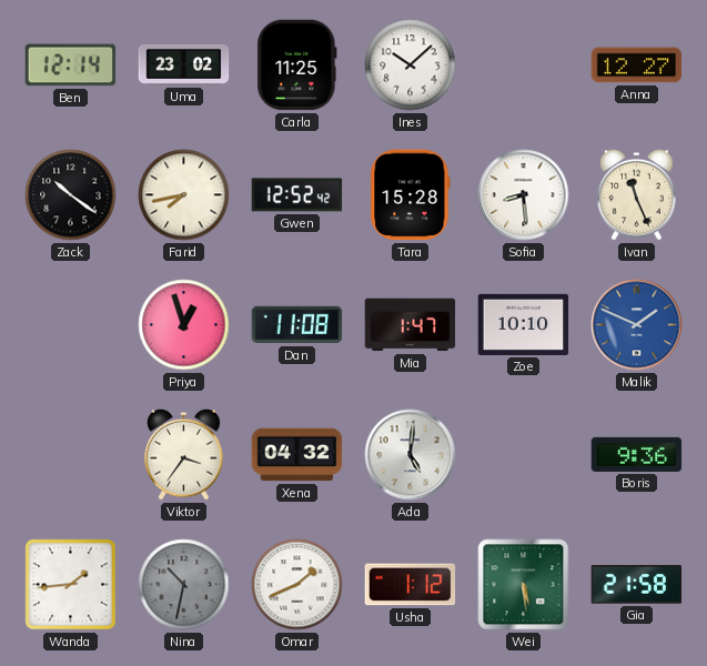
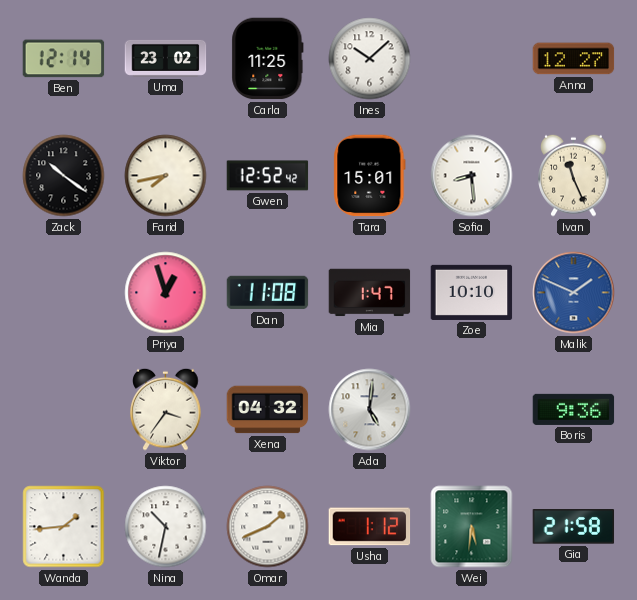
Tara: 15:28 -> 15:01 (370, 176)
Nina dial: grey -> white (166, 527)
Wei: 5:29 -> 5:31 (472, 527)
